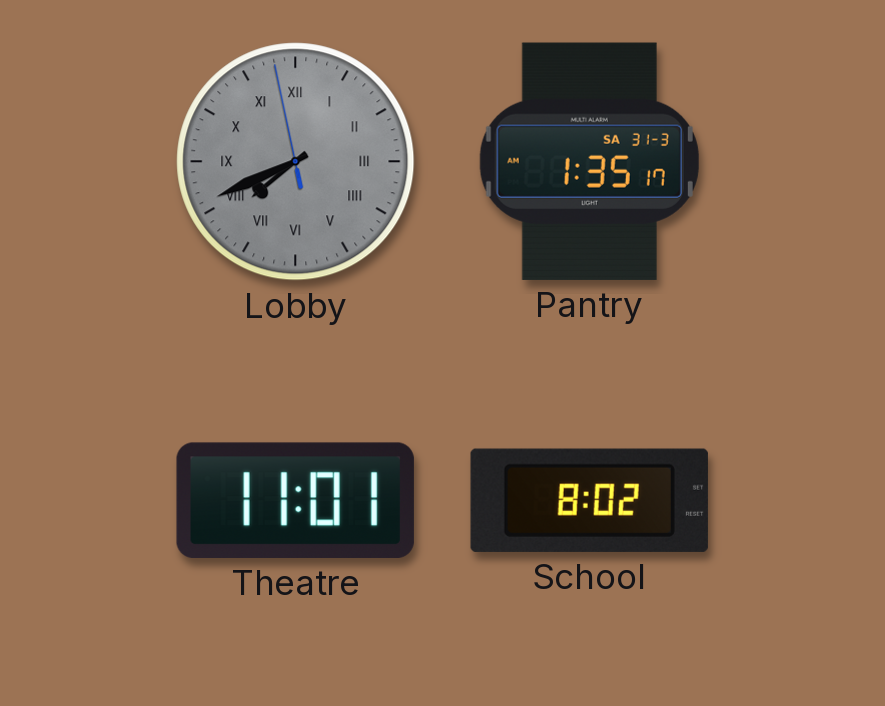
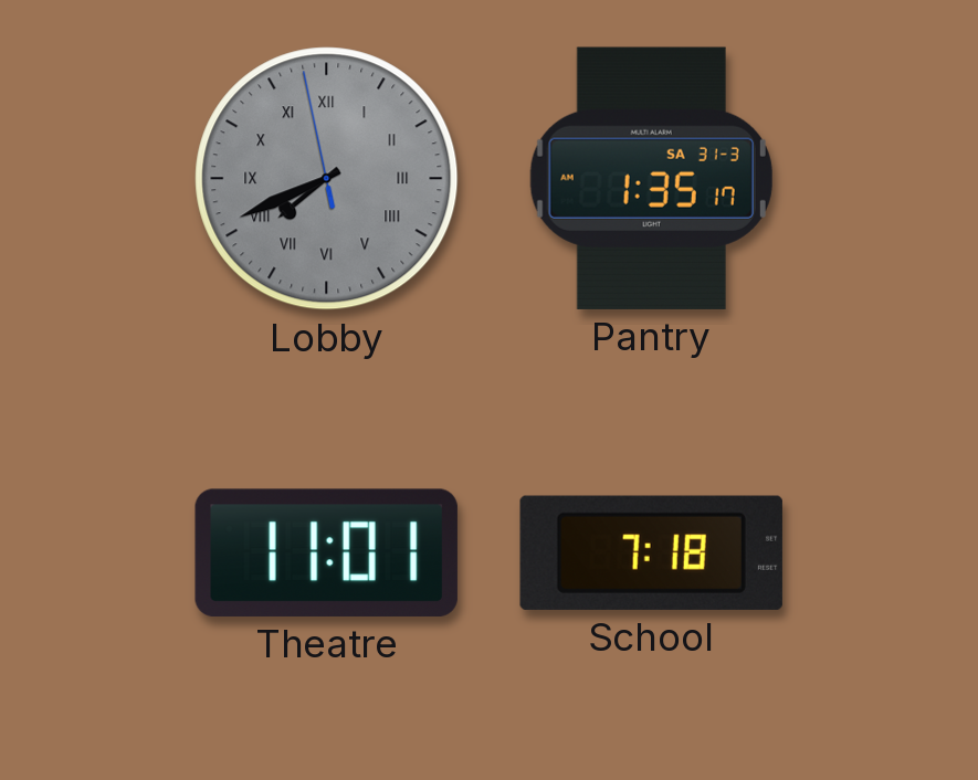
School: 8:02 -> 7:18 (651, 552)
